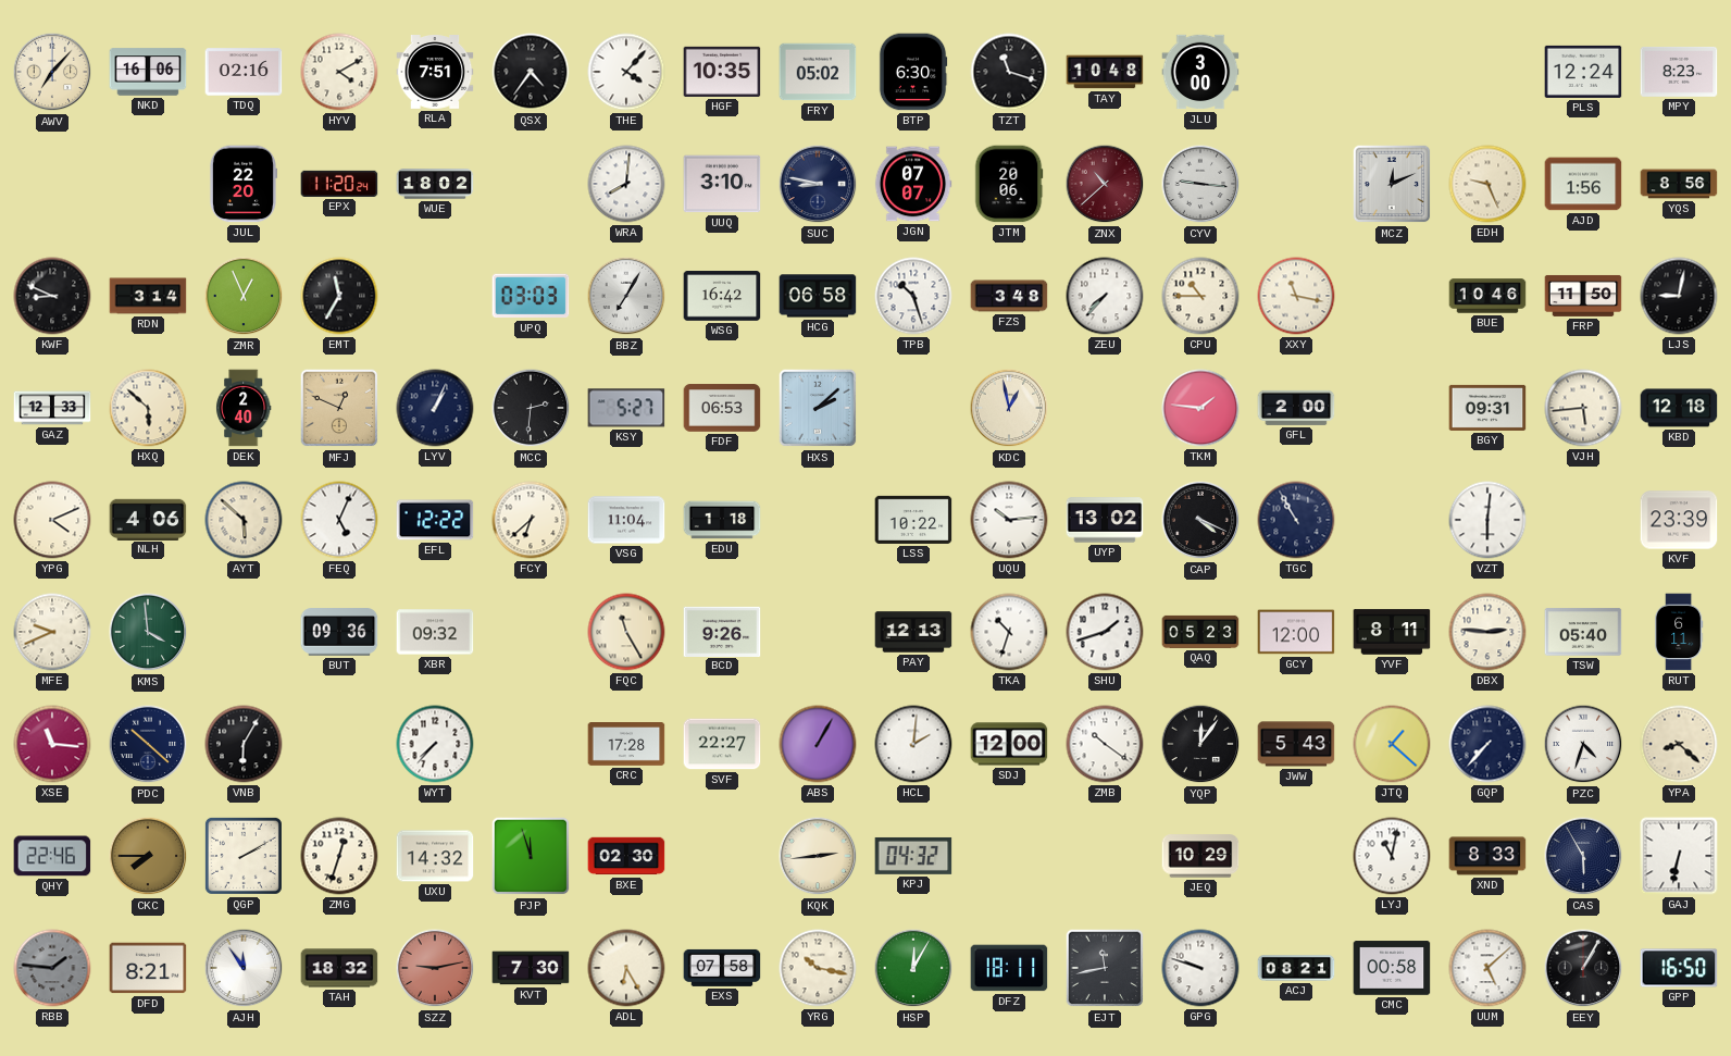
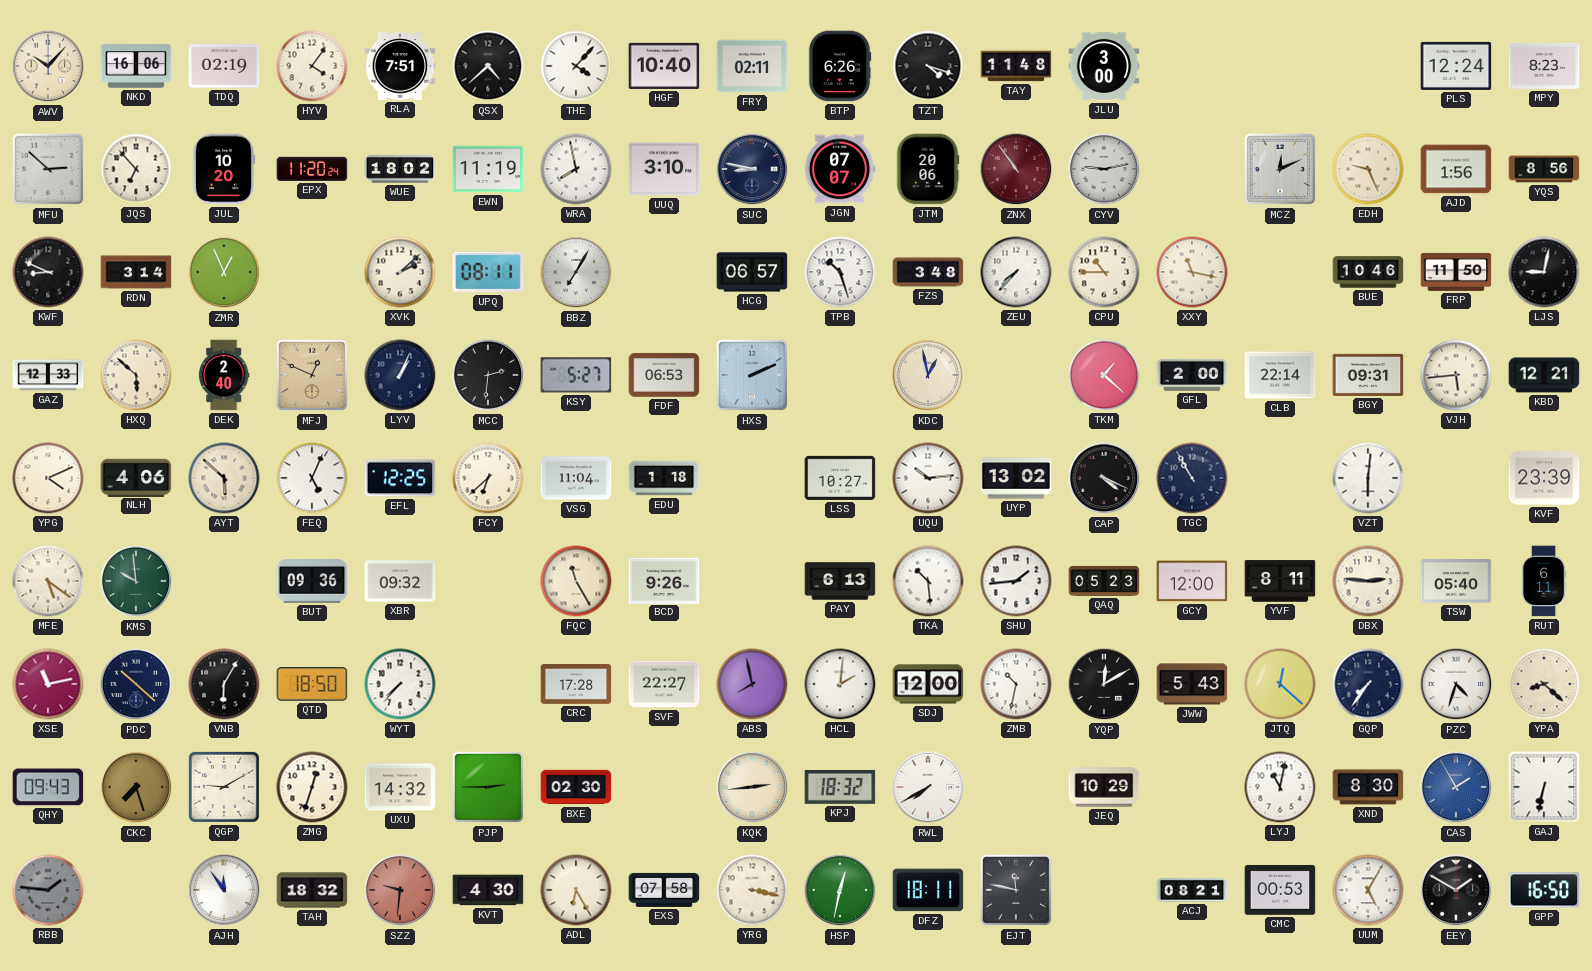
AWV: 7:07 -> 10:07 (48, 66)
TDQ: 02:16 -> 02:19 (224, 66)
HYV: 4:10 -> 4:06 (312, 66)
QSX: 4:36 -> 4:38 (488, 66)
HGF: 10:35 -> 10:40 (664, 66)
FRY: 05:02 -> 02:11 (752, 66)
BTP: 6:30 -> 6:26 (840, 66)
TZT: 11:18 -> 4:18 (928, 66)
TAY: 10:48 -> 11:48 (1016, 66)
MFU: none -> 2:52 (48, 169)
JQS: none -> 6:53 (136, 169)
JUL: 22:20 -> 10:20 (223, 169)
EWN: none -> 11:19 (488, 169)
WRA: 8:01 -> 7:58 (576, 169)
ZNX: 10:38 -> 10:54 (1016, 169)
CYV: 9:16 -> 9:13 (1104, 169)
EMT: 11:35 -> none (339, 296)
XVK: none -> 2:08 (400, 272)
UPQ: 03:03 -> 08:11 (488, 272)
WSG: 16:42 -> none (722, 296)
HCG: 06:58 -> 06:57 (752, 272)
HXS: 2:08 -> 2:11 (752, 375)
TKM: 1:46 -> 1:22 (1104, 375)
CLB: none -> 22:14 (1280, 375)
KBD: 12:18 -> 12:21 (1544, 375)
EFL: 12:22 -> 12:25 (400, 478)
LSS: 10:22 -> 10:27 (840, 478)
MFE: 9:41 -> 5:21 (48, 581)
KMS: 3:59 -> 9:59 (136, 581)
PAY: 12:13 -> 6:13 (840, 581)
TKA: 10:33 -> 10:29 (928, 581)
SHU: 1:42 -> 1:44 (1016, 581)
XSE: 11:16 -> 11:13 (48, 684)
QTD: none -> 18:50 (312, 685)
ABS: 1:05 -> 7:58 (752, 684)
ZMB: 10:21 -> 10:32 (1016, 684)
YQP: 12:06 -> 12:10 (1104, 684)
JTQ: 1:22 -> 12:22 (1280, 684)
GQP: 7:37 -> 7:36 (1368, 684)
QHY: 22:46 -> 09:43 (48, 787)
CKC: 7:45 -> 7:27 (136, 787)
QGP: 2:10 -> 9:10 (224, 787)
PJP: 11:57 -> 2:45 (488, 787)
KPJ: 04:32 -> 18:32 (840, 787)
RWL: none -> 7:40 (928, 787)
XND: 8:33 -> 8:30 (1368, 787)
CAS: 5:55 -> 1:55 (1456, 787)
CAS dial: navy -> blue (1456, 787)
DFD: 8:21 -> none (148, 968)
SZZ: 9:13 -> 9:31 (400, 890)
KVT: 7:30 -> 4:30 (488, 890)
YRG: 10:17 -> 3:17 (752, 890)
HSP: 12:05 -> 12:32 (840, 890)
EJT: 11:43 -> 11:47 (1016, 890)
GPG: 9:48 -> none (1200, 968)
CMC: 00:58 -> 00:53 (1280, 890)
UUM: 5:08 -> 5:05 (1368, 890)
EEY: 1:05 -> 1:50 (1456, 890)
